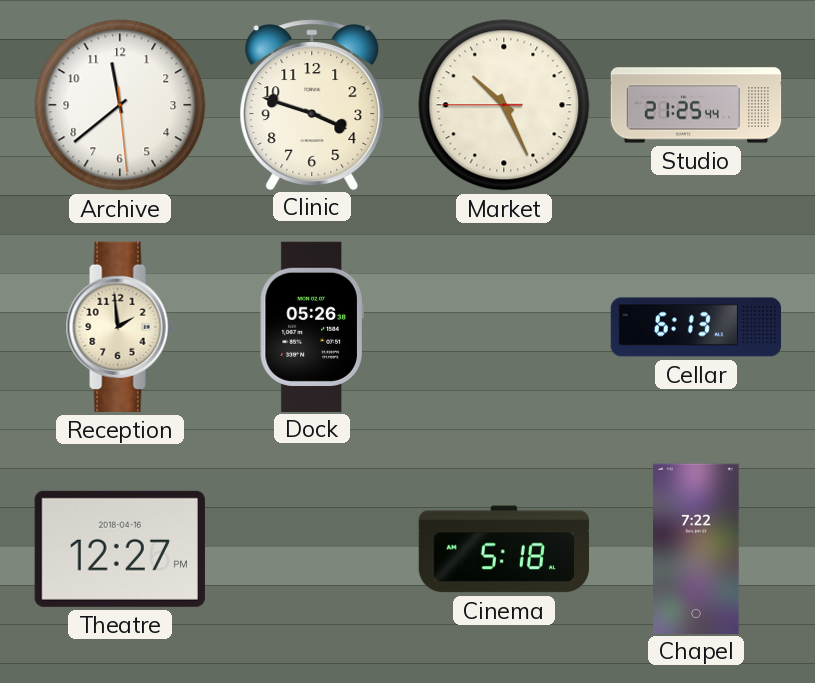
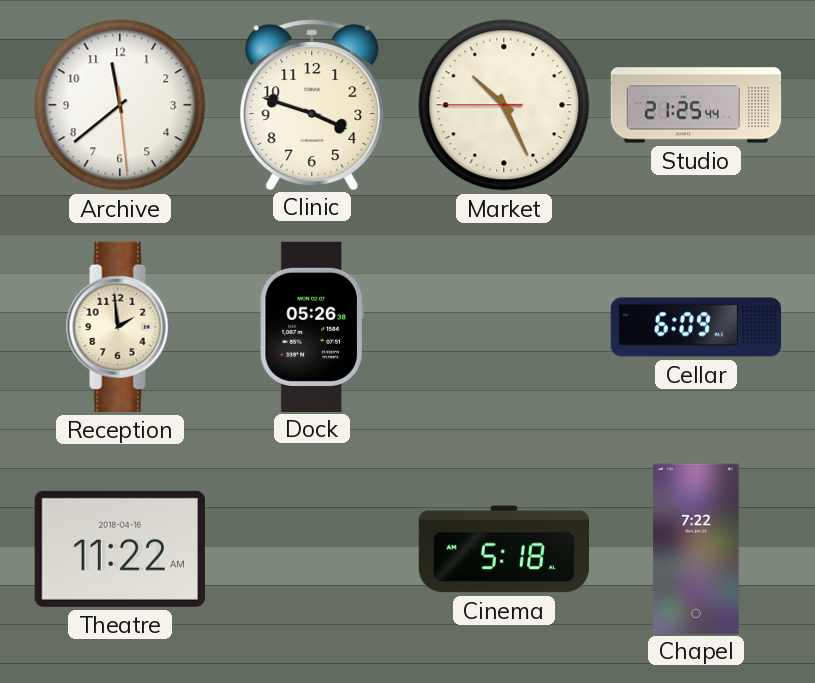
Cellar: 6:13 -> 6:09 (696, 327)
Theatre: 12:27 -> 11:22 (120, 549)
